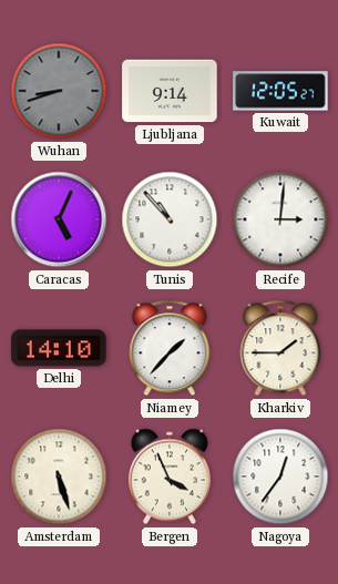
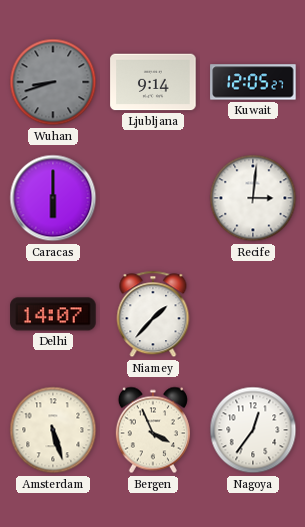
Caracas: 5:04 -> 6:00 (53, 198)
Tunis: 10:53 -> none (170, 219)
Delhi: 14:10 -> 14:07 (53, 314)
Kharkiv: 1:45 -> none (280, 348)
